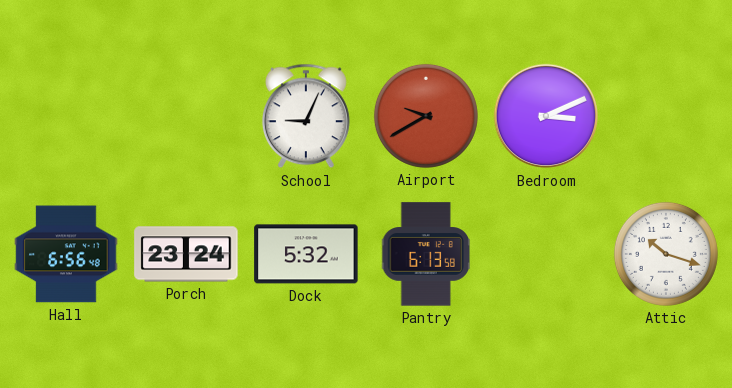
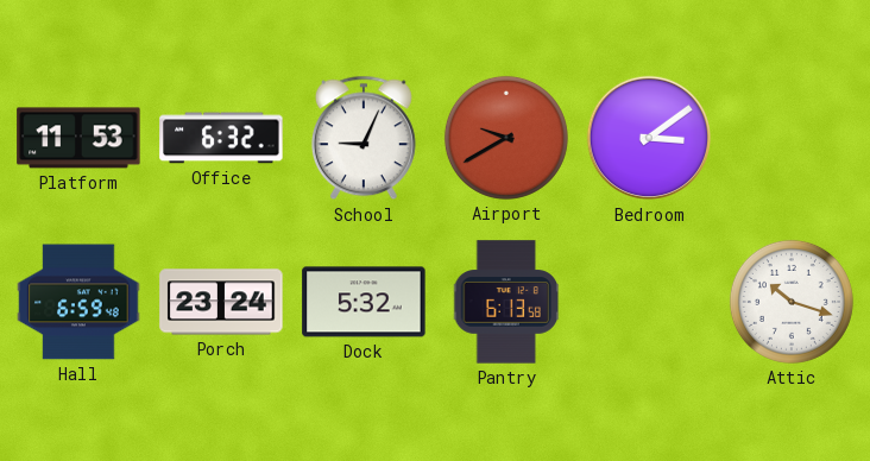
Platform: none -> 11:53 (78, 138)
Office: none -> 6:32 (221, 138)
Bedroom: 3:11 -> 3:09 (649, 138)
Hall: 6:56 -> 6:59 (78, 302)
